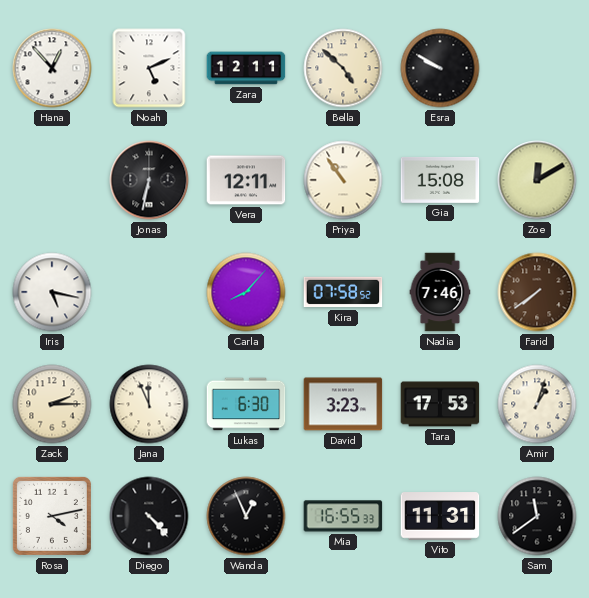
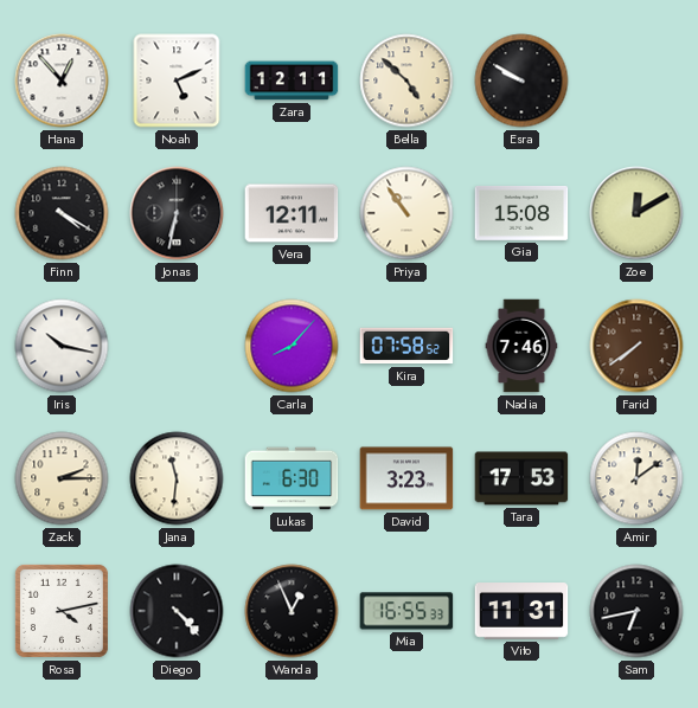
Finn: none -> 4:20 (62, 213)
Iris: 5:17 -> 10:17 (62, 346)
Jana: 11:56 -> 11:31 (177, 478)
Amir: 1:03 -> 12:09 (636, 478)
Sam: 11:39 -> 6:43 (636, 611)
